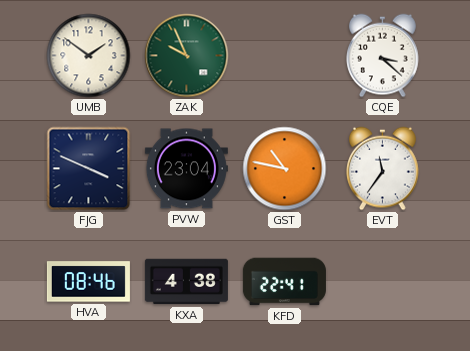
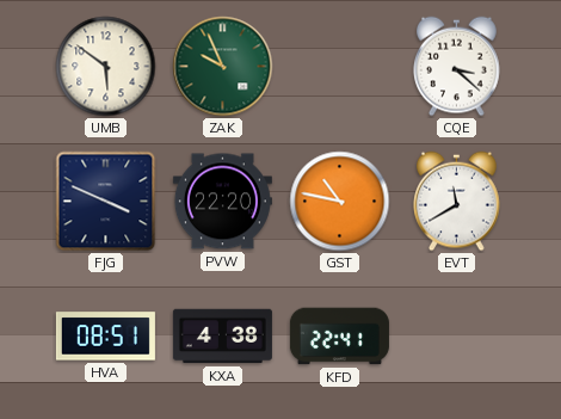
UMB: 1:51 -> 5:51 (106, 67)
PVW: 23:04 -> 22:20 (222, 202)
EVT: 11:36 -> 11:40 (457, 202)
HVA: 08:46 -> 08:51 (105, 337)
